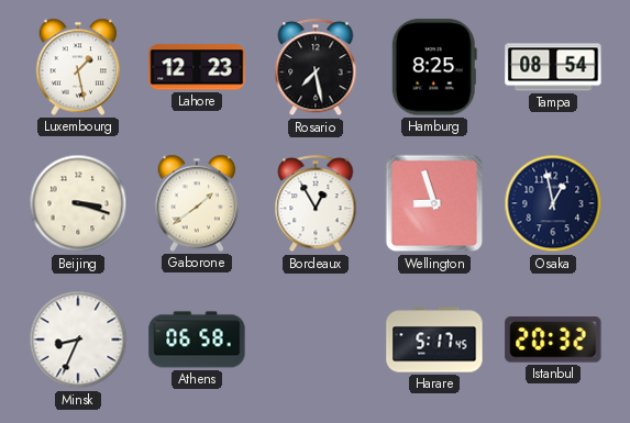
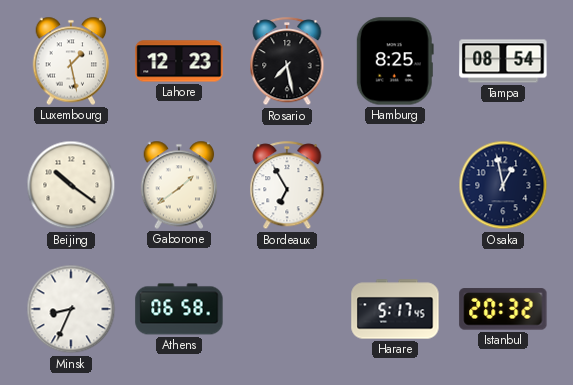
Beijing: 3:18 -> 10:21 (71, 185)
Bordeaux: 12:55 -> 6:55 (287, 186)
Wellington: 8:57 -> none (434, 203)
